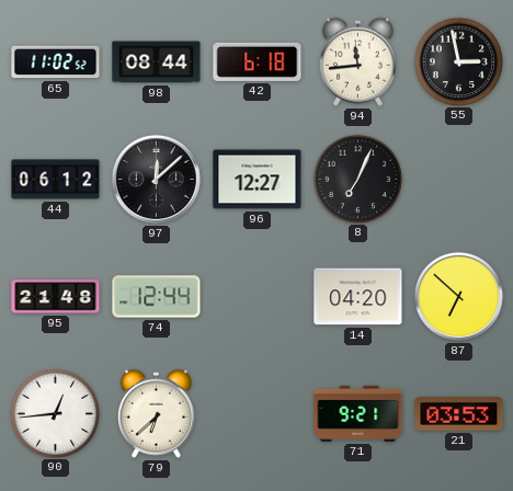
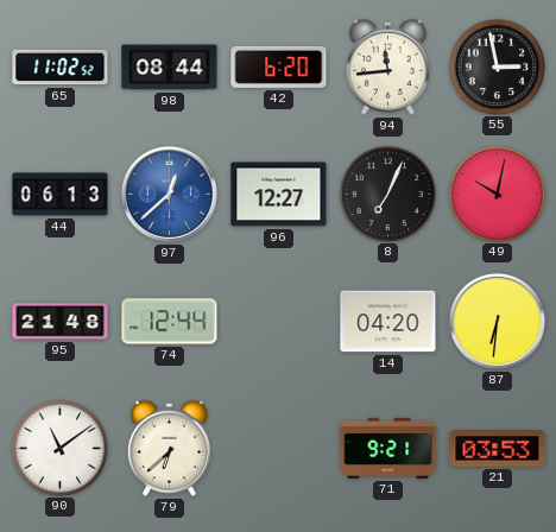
42: 6:18 -> 6:20 (279, 66)
44: 06:12 -> 06:13 (61, 195)
97: 12:08 -> 12:38 (169, 194)
97 dial: black -> blue (169, 194)
49: none -> 10:02 (497, 194)
87: 6:52 -> 6:31 (497, 321)
90: 12:44 -> 11:09 (59, 448)
